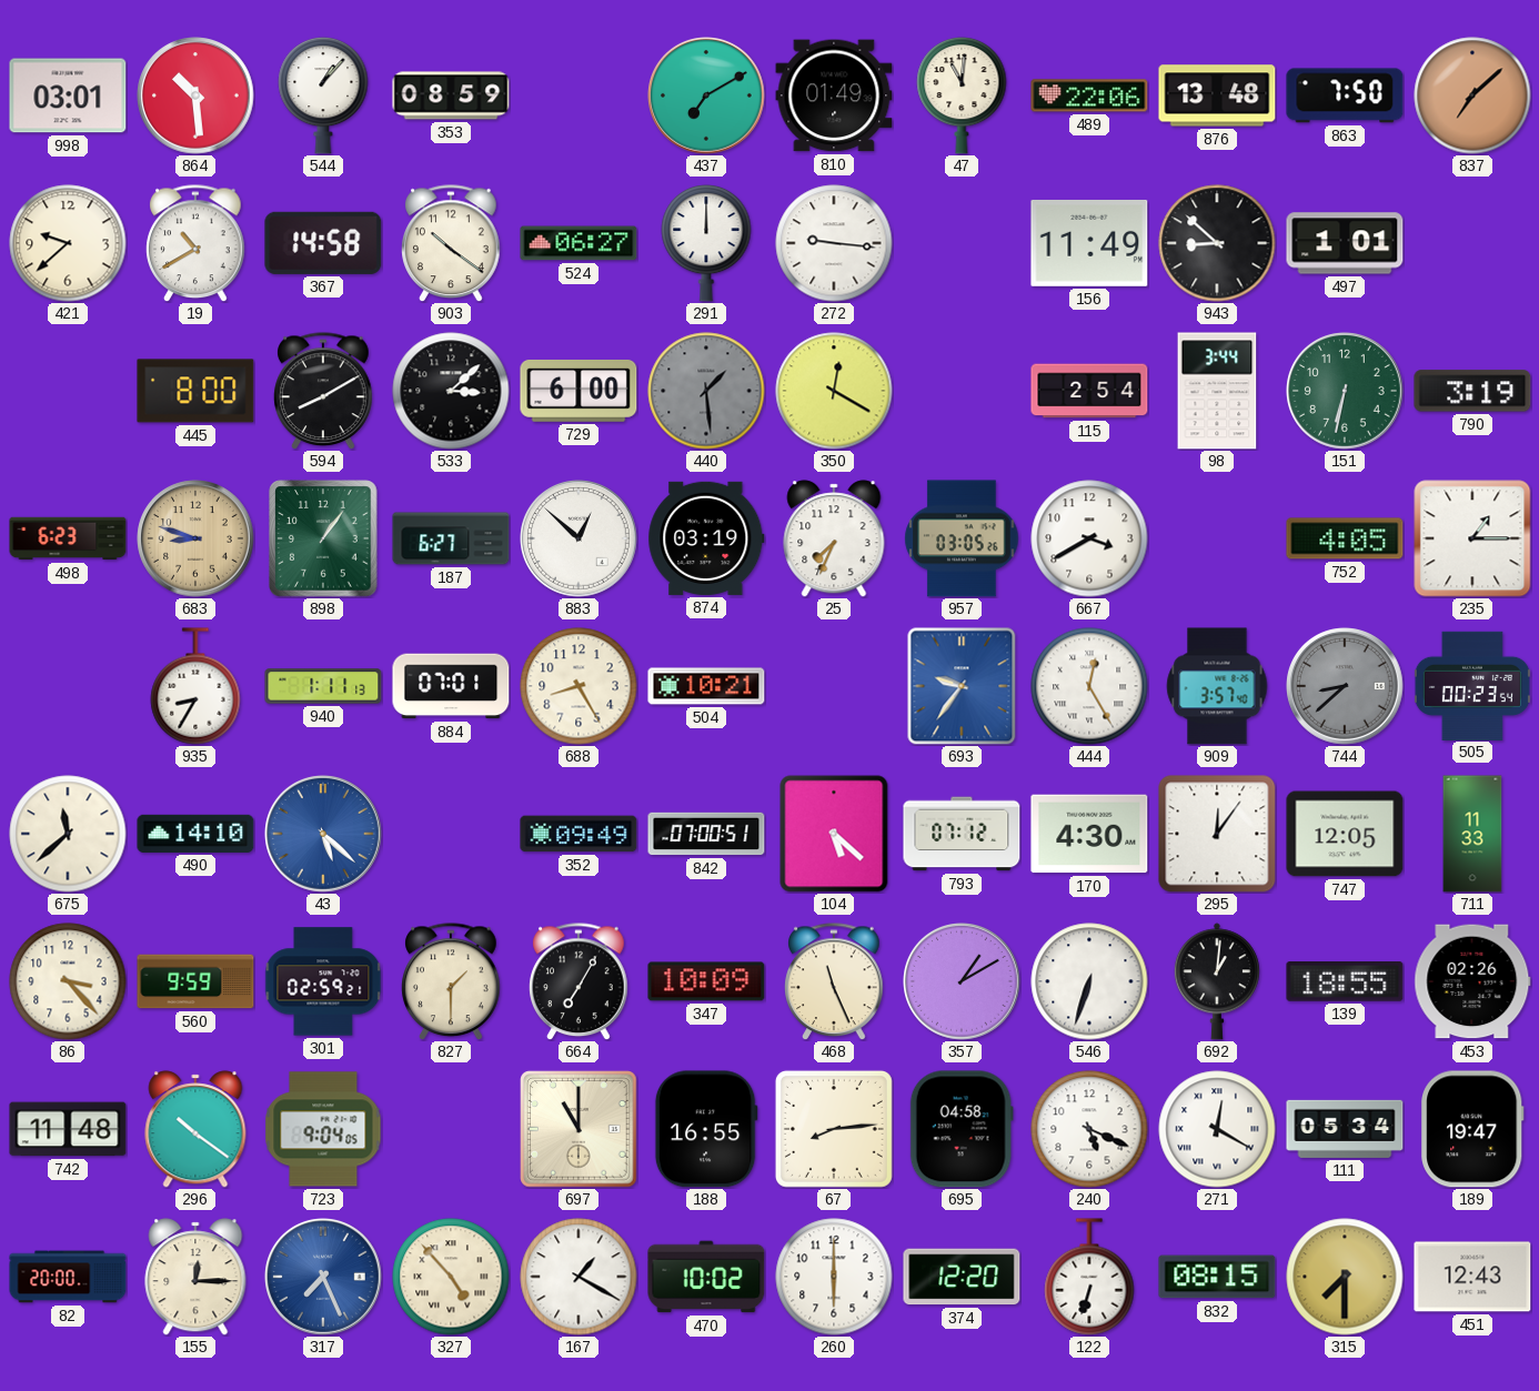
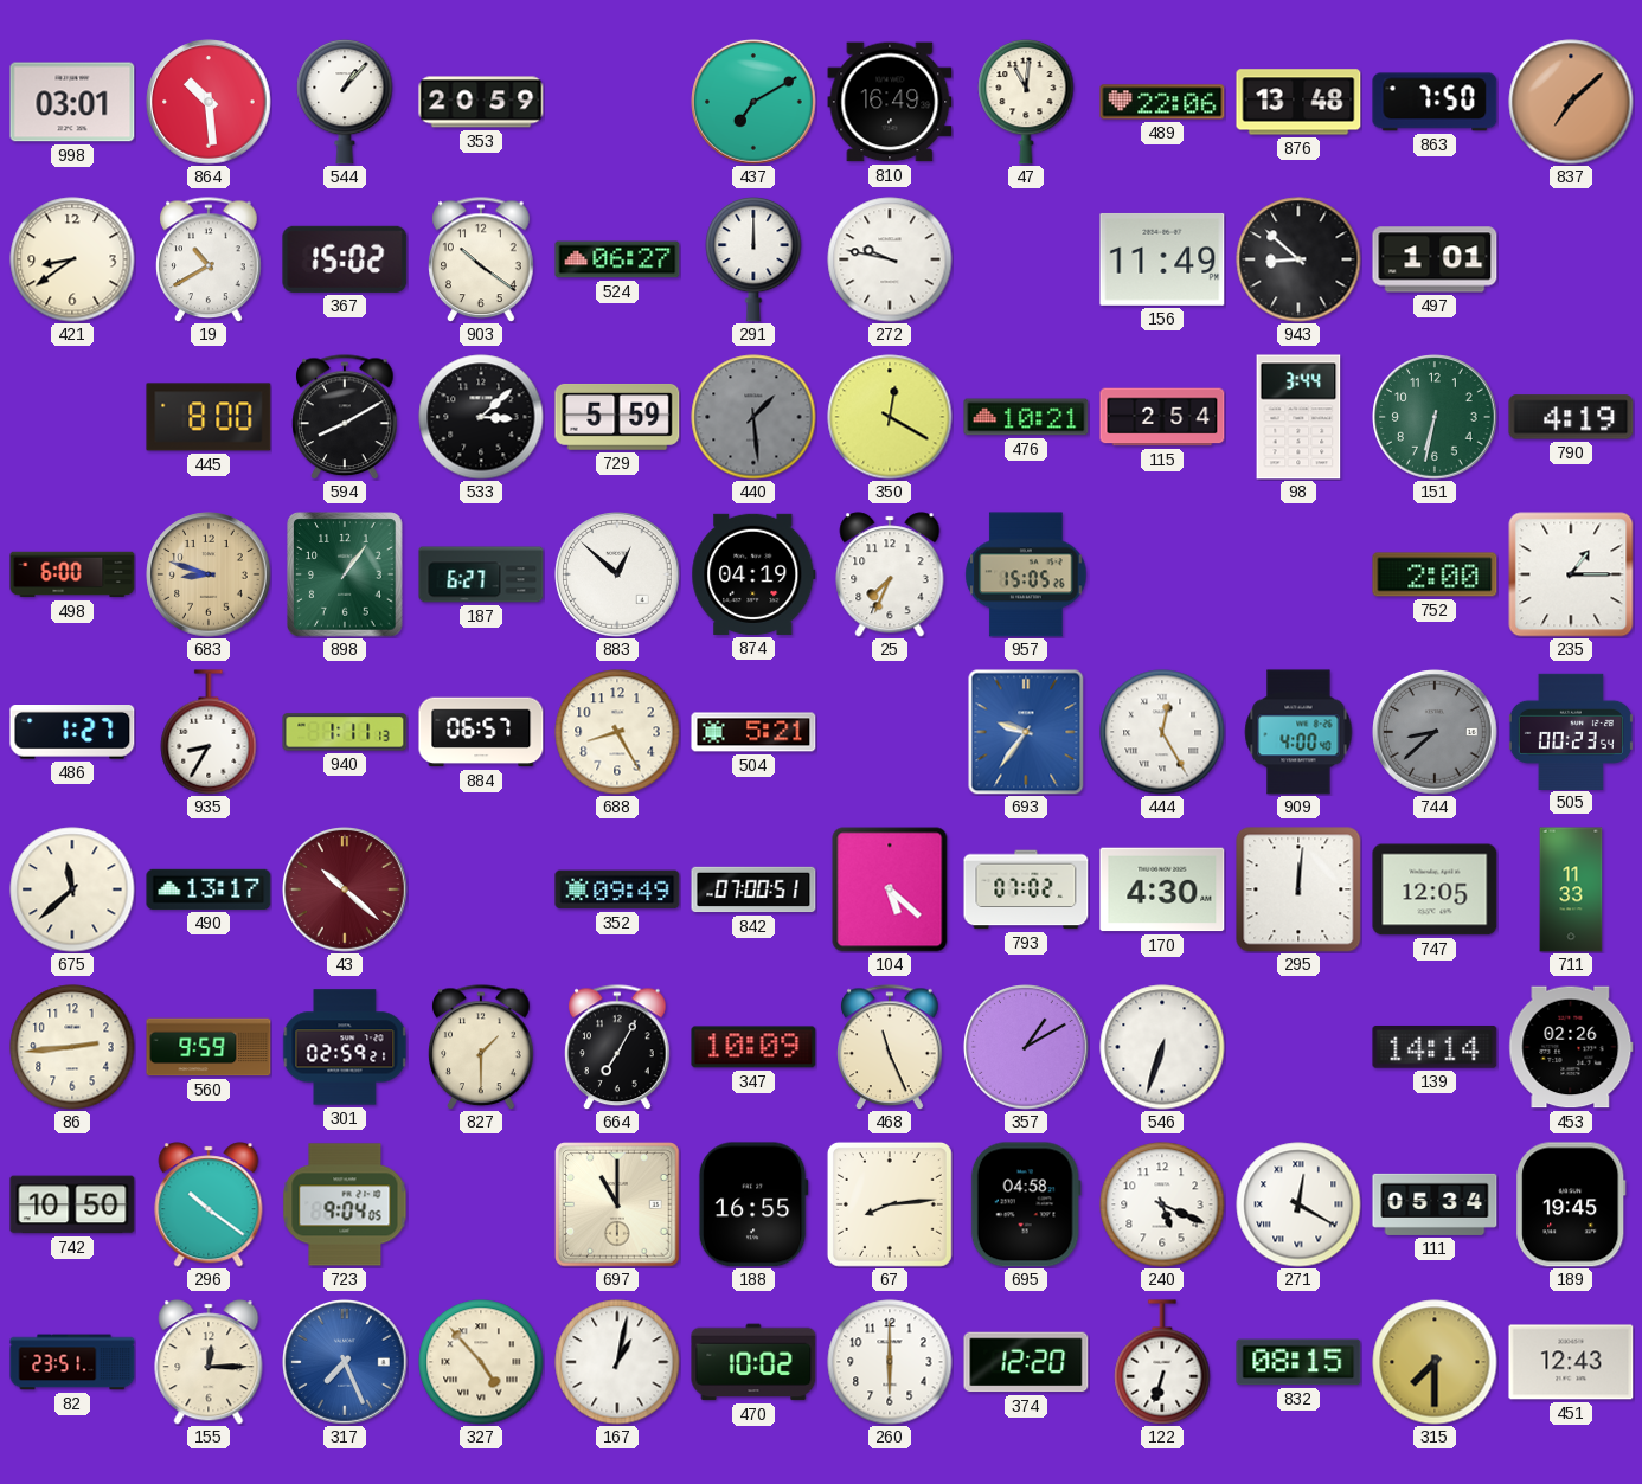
353: 08:59 -> 20:59 (481, 102)
810: 01:49 -> 16:49 (890, 102)
421: 9:38 -> 8:39 (72, 259)
367: 14:58 -> 15:02 (345, 259)
272: 9:16 -> 9:47 (890, 259)
729: 6:00 -> 5:59 (617, 417)
476: none -> 10:21 (1026, 417)
790: 3:19 -> 4:19 (1571, 417)
498: 6:23 -> 6:00 (72, 574)
874: 03:19 -> 04:19 (753, 574)
957: 03:05 -> 15:05 (1026, 574)
667: 3:40 -> none (1089, 538)
752: 4:05 -> 2:00 (1435, 574)
486: none -> 1:27 (72, 733)
884: 07:01 -> 06:57 (481, 732)
504: 10:21 -> 5:21 (753, 732)
909: 3:57 -> 4:00 (1298, 732)
490: 14:10 -> 13:17 (209, 889)
43: 5:22 -> 10:22 (345, 889)
43 dial: blue -> burgundy (345, 889)
793: 07:12 -> 07:02 (1026, 889)
295: 12:06 -> 12:01 (1298, 889)
86: 3:23 -> 2:44 (72, 1047)
692: 1:01 -> none (1217, 981)
139: 18:55 -> 14:14 (1435, 1048)
742: 11:48 -> 10:50 (72, 1204)
189: 19:47 -> 19:45 (1572, 1204)
82: 20:00 -> 23:51 (72, 1362)
167: 1:20 -> 1:02 (617, 1362)
